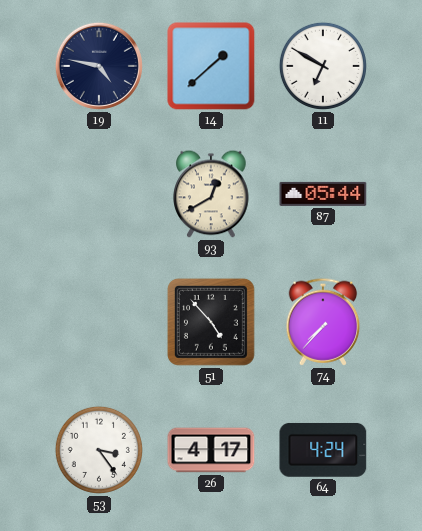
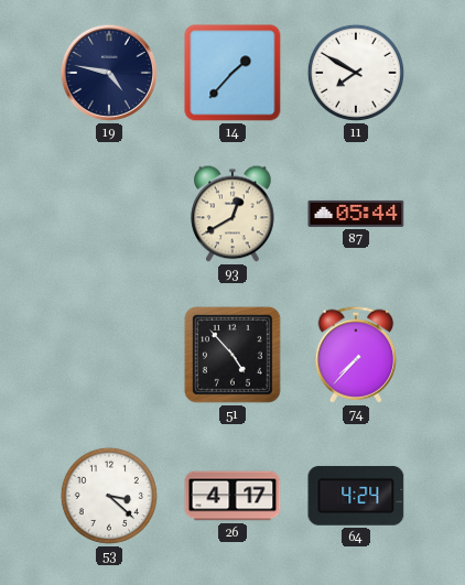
14: 1:38 -> 1:37 (233, 73)
11: 6:50 -> 7:50 (356, 73)
53: 3:24 -> 3:22 (109, 496)
